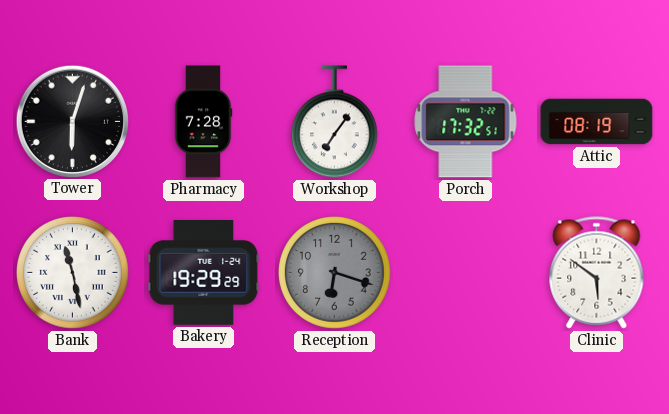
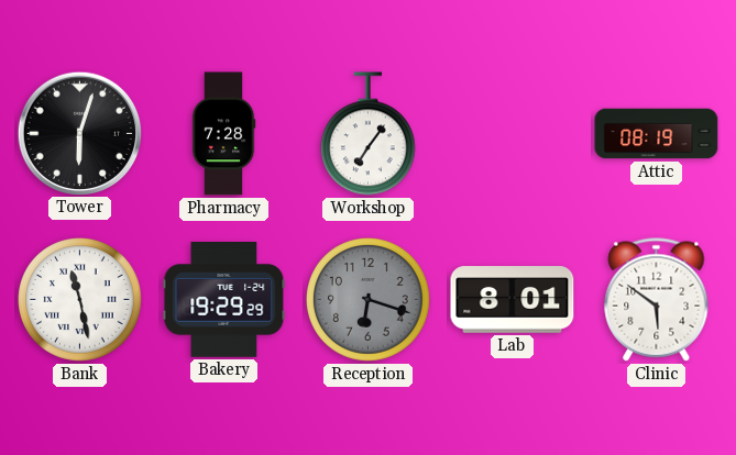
Porch: 17:32 -> none (466, 122)
Lab: none -> 8:01 (513, 300)
